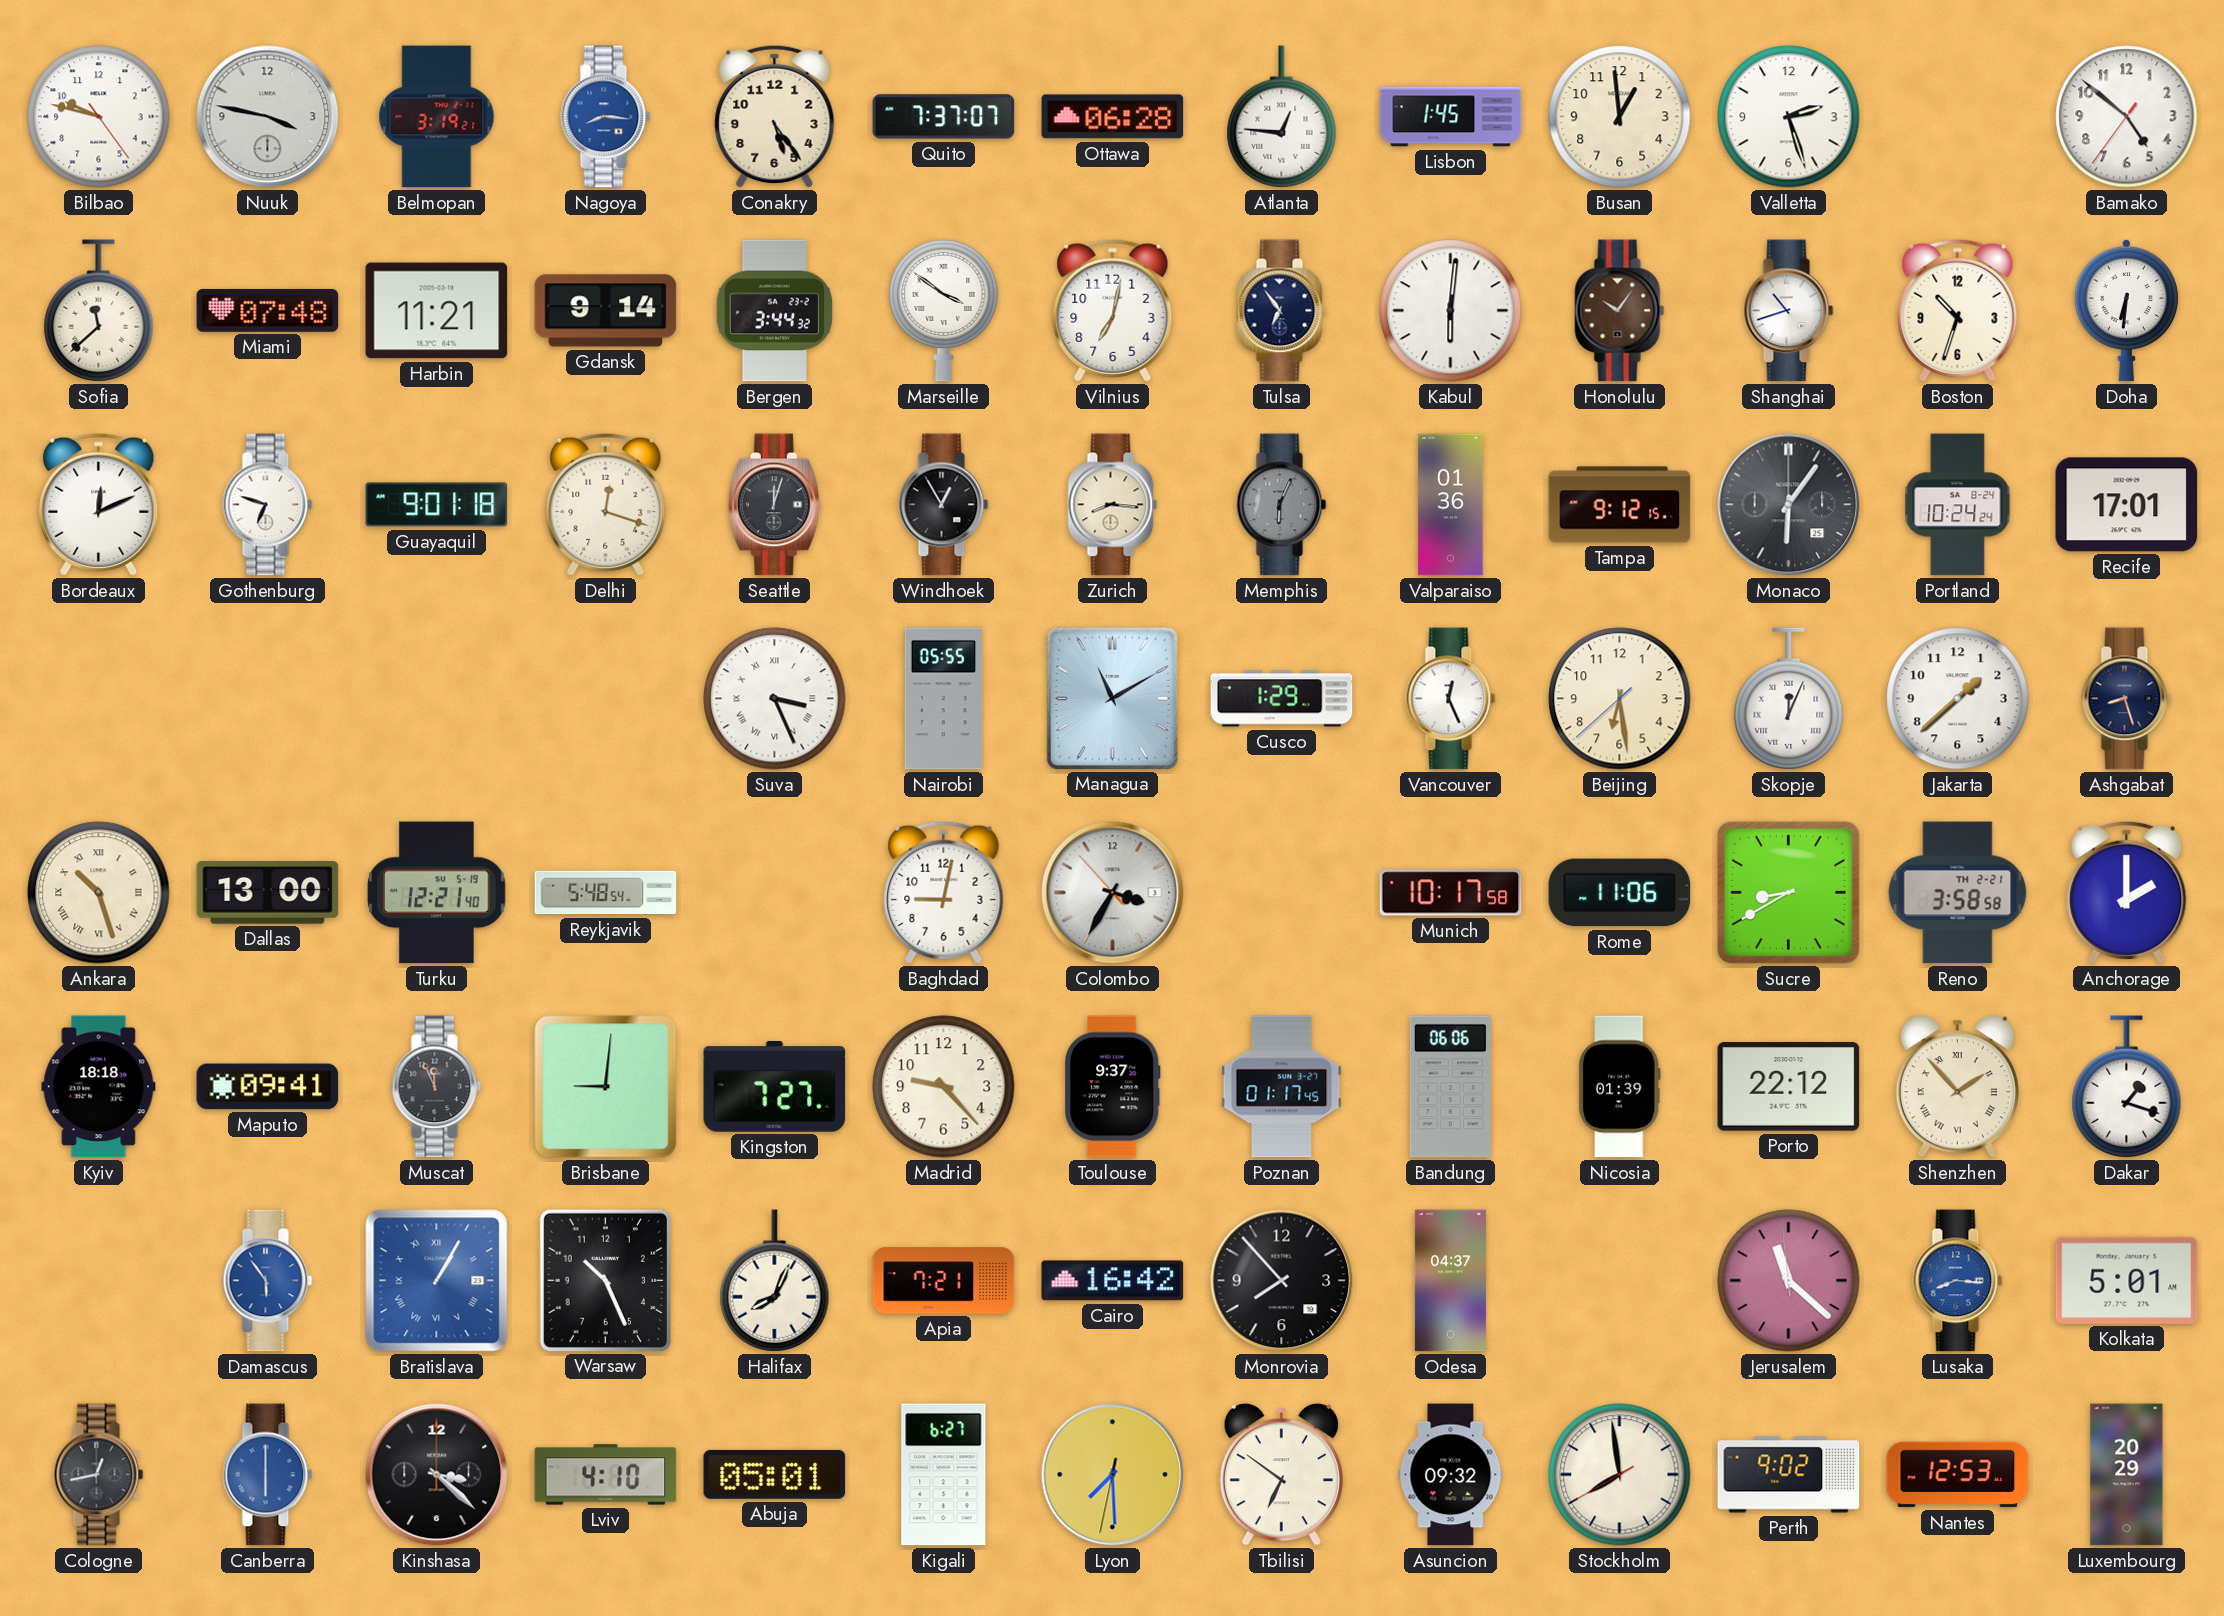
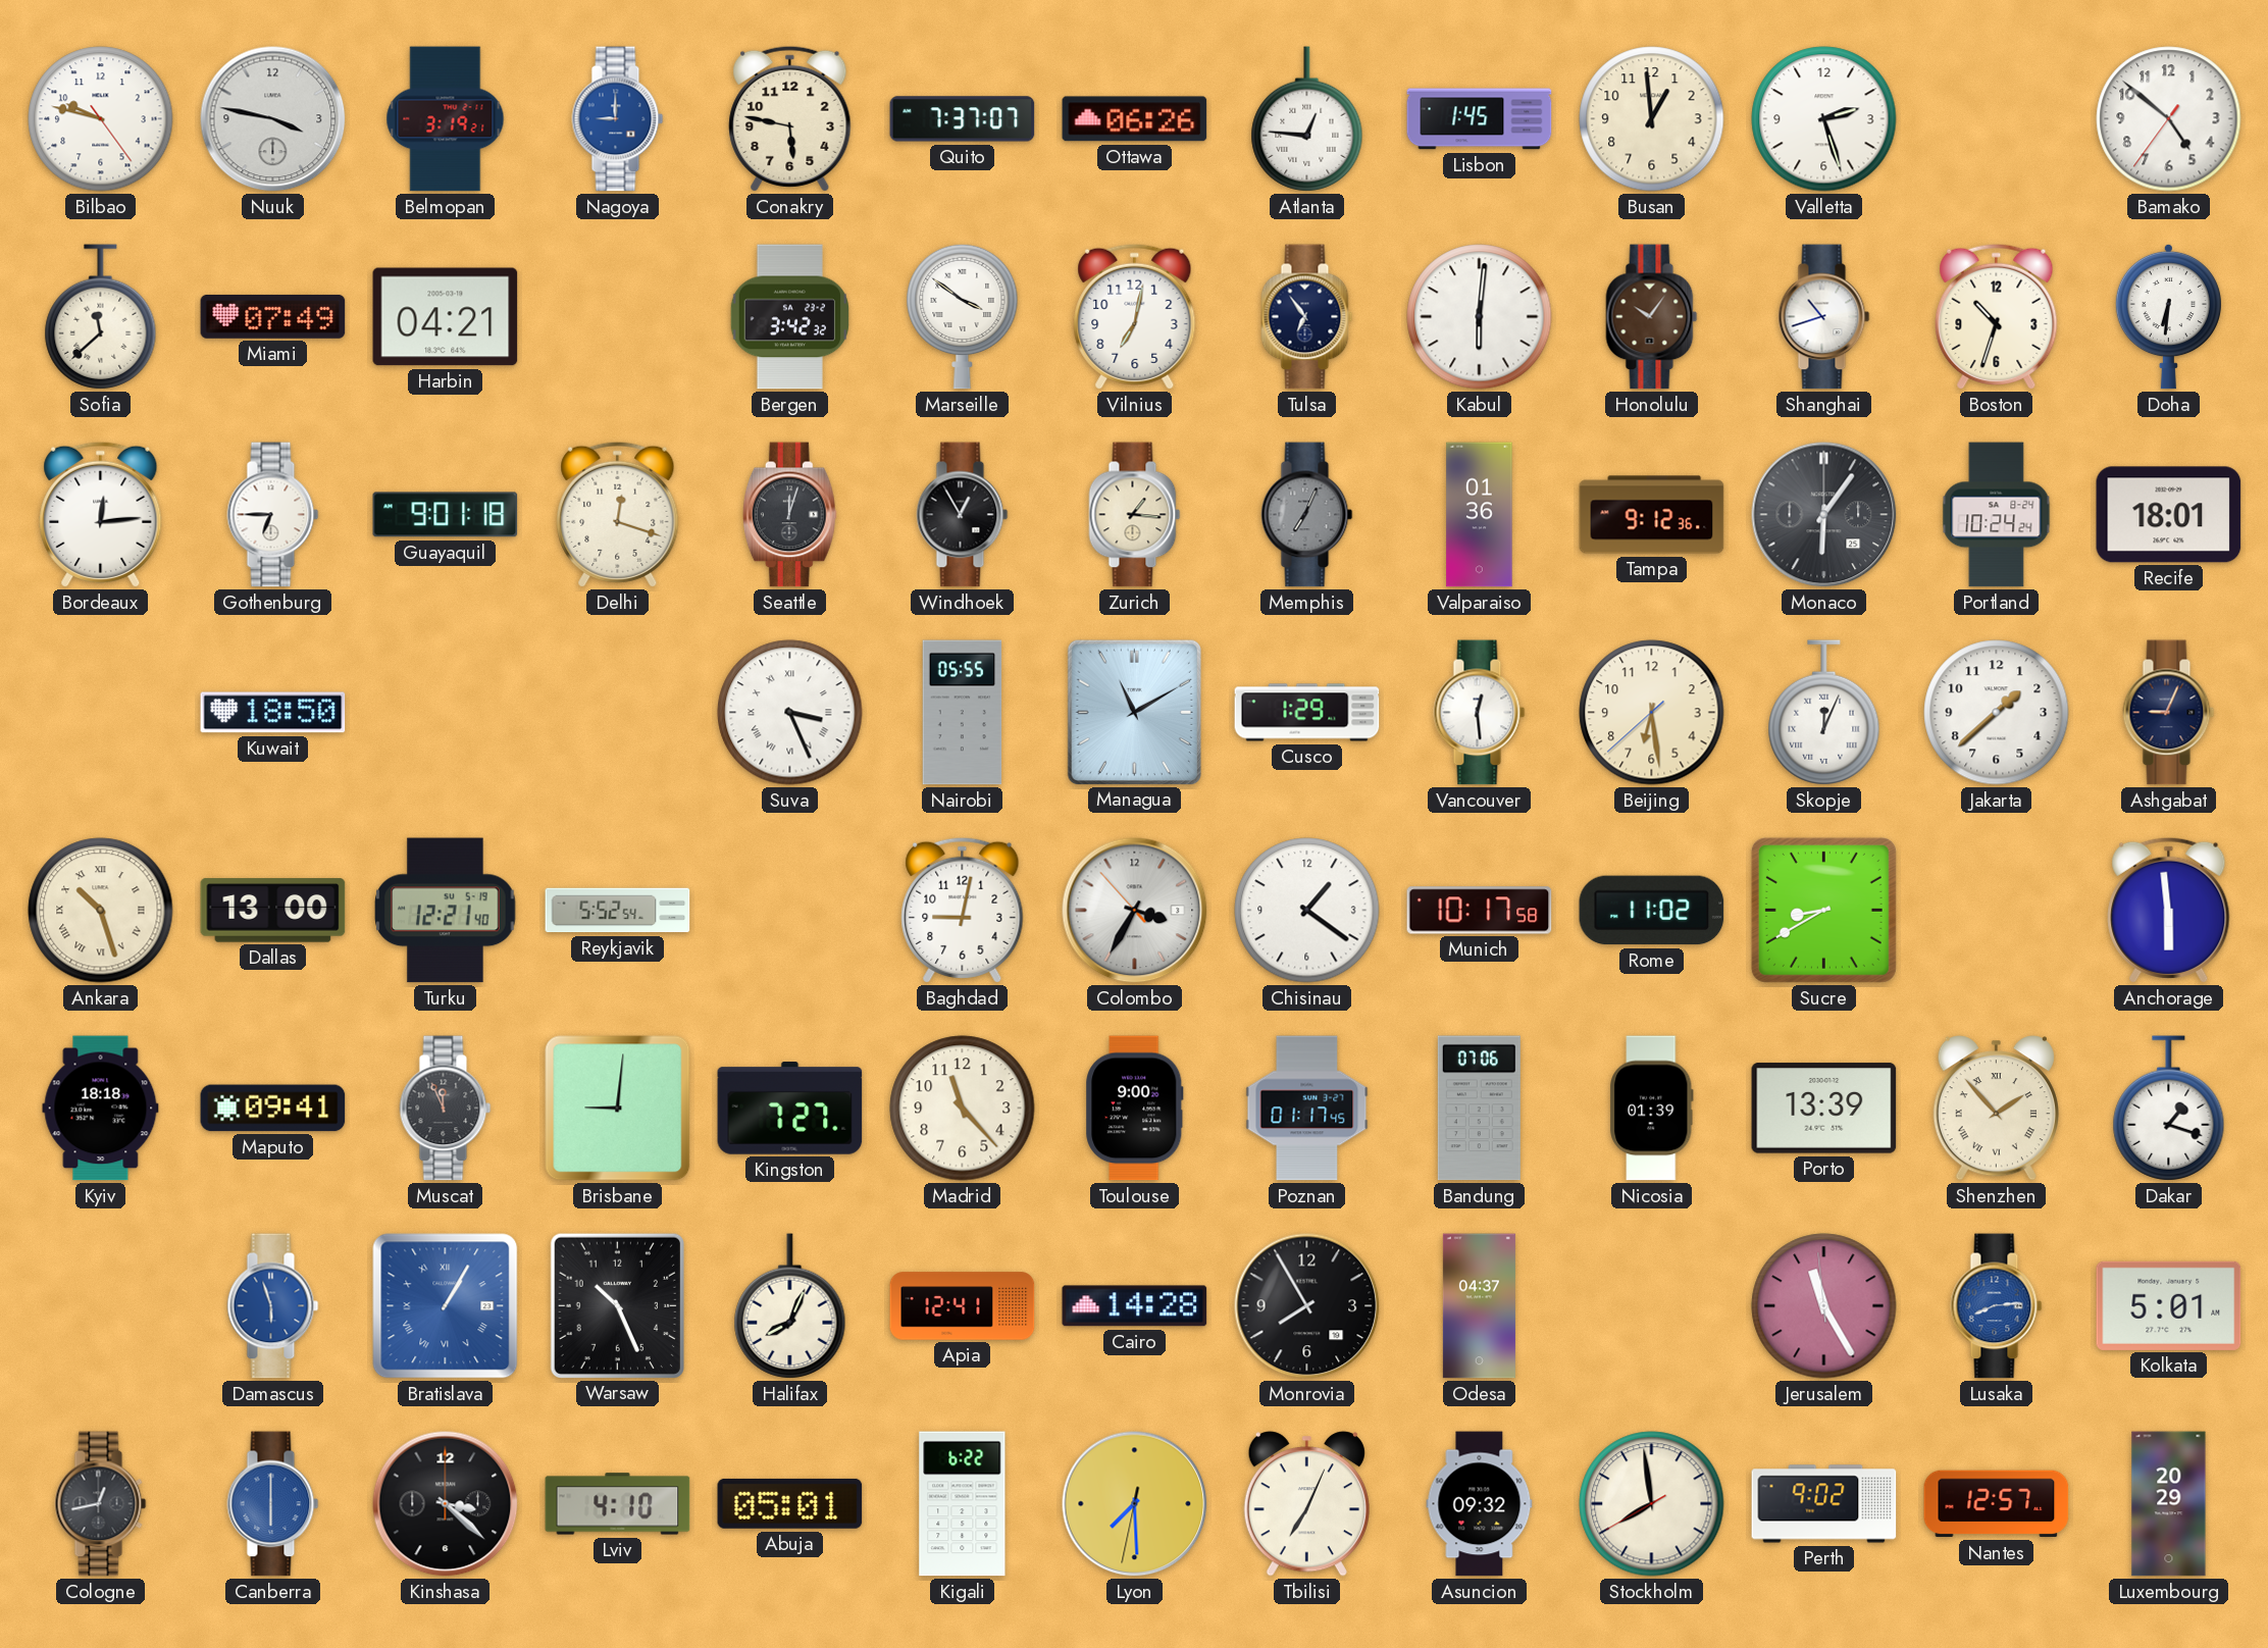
Nagoya: 8:16 -> 9:00 (618, 119)
Conakry: 5:24 -> 5:47 (790, 118)
Ottawa: 06:28 -> 06:26 (1135, 119)
Miami: 07:48 -> 07:49 (273, 316)
Harbin: 11:21 -> 04:21 (446, 317)
Gdansk: 9:14 -> none (606, 311)
Bergen: 3:44 -> 3:42 (790, 317)
Bordeaux: 12:11 -> 12:14 (101, 514)
Gothenburg: 6:48 -> 6:45 (273, 515)
Zurich: 8:16 -> 1:16 (1135, 515)
Memphis: 6:04 -> 7:04 (1307, 515)
Tampa: 9:12:15 -> 9:12:36 (1652, 515)
Recife: 17:01 -> 18:01 (2169, 515)
Kuwait: none -> 18:50 (273, 713)
Vancouver: 12:26 -> 12:29 (1480, 713)
Ashgabat: 8:27 -> 9:04 (2169, 713)
Reykjavik: 5:48 -> 5:52 (618, 911)
Chisinau: none -> 1:21 (1307, 911)
Rome: 11:06 -> 11:02 (1652, 911)
Reno: 3:58 -> none (1958, 893)
Anchorage: 2:00 -> 5:59 (2169, 910)
Madrid: 9:23 -> 11:23 (963, 1109)
Toulouse: 9:37 -> 9:00 (1135, 1109)
Bandung: 06:06 -> 07:06 (1479, 1109)
Porto: 22:12 -> 13:39 (1824, 1109)
Damascus: 5:54 -> 5:57 (273, 1306)
Apia: 7:21 -> 12:41 (963, 1306)
Cairo: 16:42 -> 14:28 (1135, 1306)
Monrovia: 7:53 -> 7:55 (1307, 1306)
Jerusalem: 11:21 -> 11:24 (1824, 1306)
Lusaka: 8:16 -> 8:14 (1997, 1306)
Kigali: 6:27 -> 6:22 (963, 1504)
Tbilisi: 6:51 -> 7:04 (1306, 1504)
Nantes: 12:53 -> 12:57 (1997, 1504)
